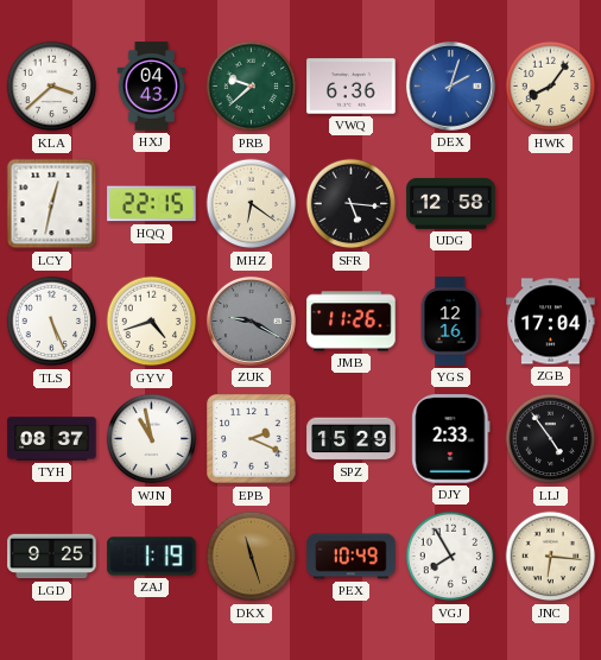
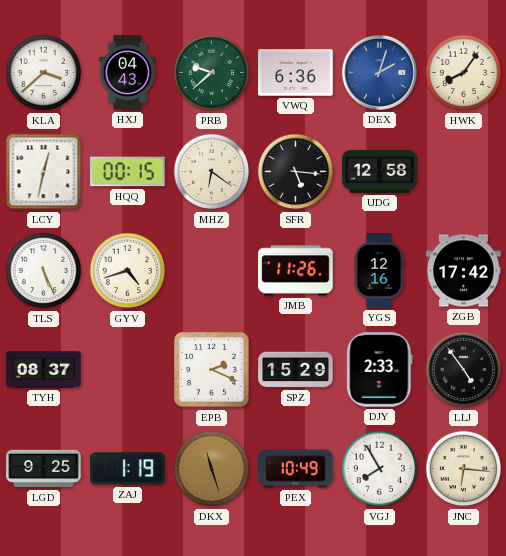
HQQ: 22:15 -> 00:15 (128, 172)
ZUK: 9:20 -> none (251, 321)
ZGB: 17:04 -> 17:42 (464, 271)
WJN: 10:58 -> none (152, 439)
